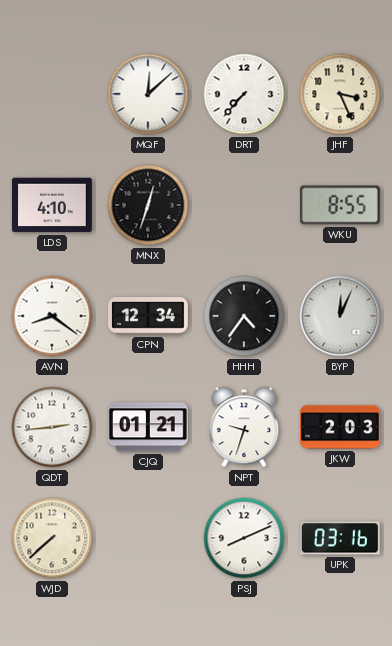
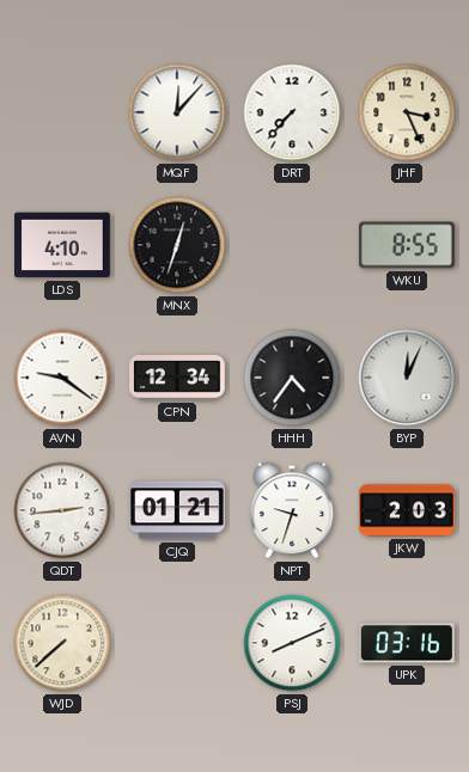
MQF: 12:08 -> 12:07 (177, 112)
AVN: 8:21 -> 9:21 (62, 378)
